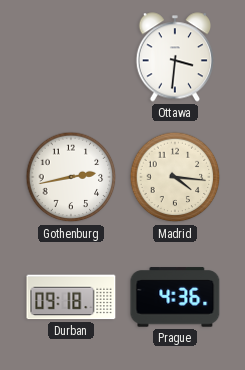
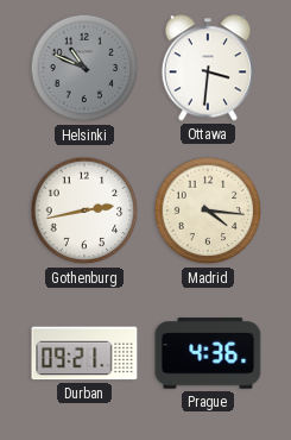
Helsinki: none -> 10:49 (84, 68)
Durban: 09:18 -> 09:21 (84, 353)
